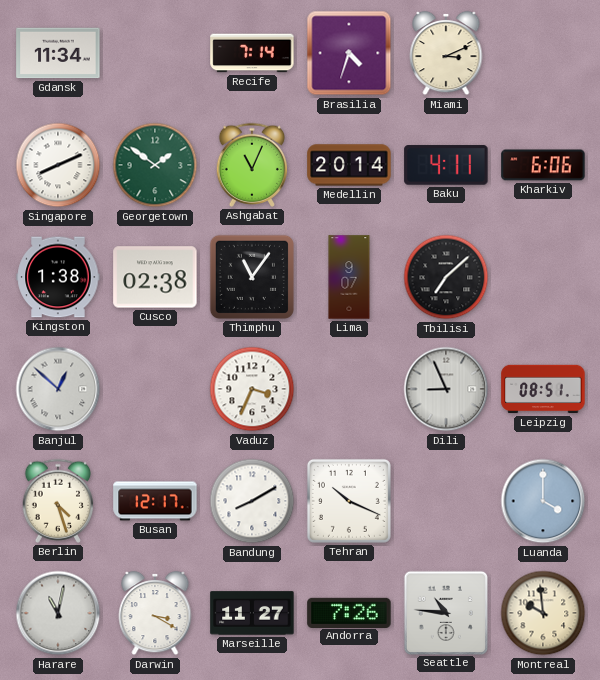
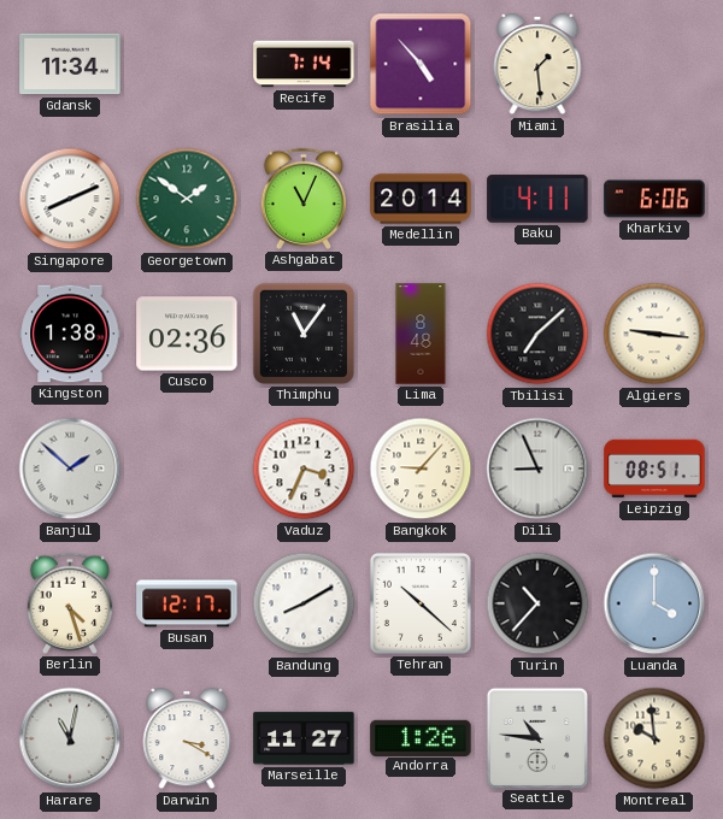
Brasilia: 4:33 -> 4:53 (421, 64)
Miami: 3:11 -> 1:29 (537, 64)
Cusco: 02:38 -> 02:36 (187, 334)
Lima: 9:07 -> 8:48 (421, 334)
Algiers: none -> 9:16 (654, 334)
Banjul: 12:52 -> 1:52 (70, 469)
Bangkok: none -> 9:07 (421, 469)
Tehran: 10:19 -> 10:22 (421, 603)
Turin: none -> 10:37 (537, 603)
Andorra: 7:26 -> 1:26 (421, 737)
